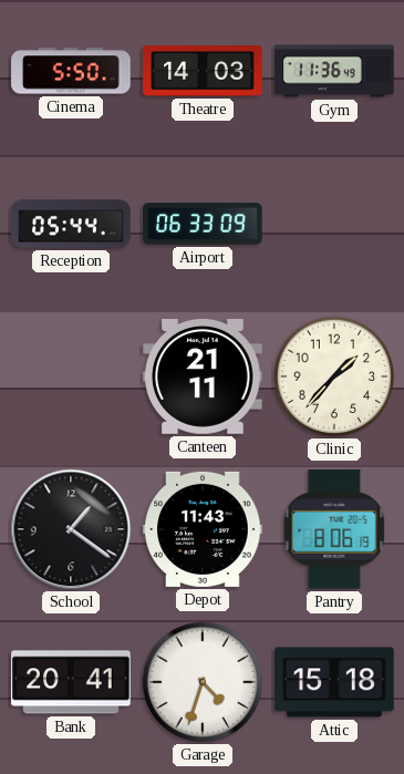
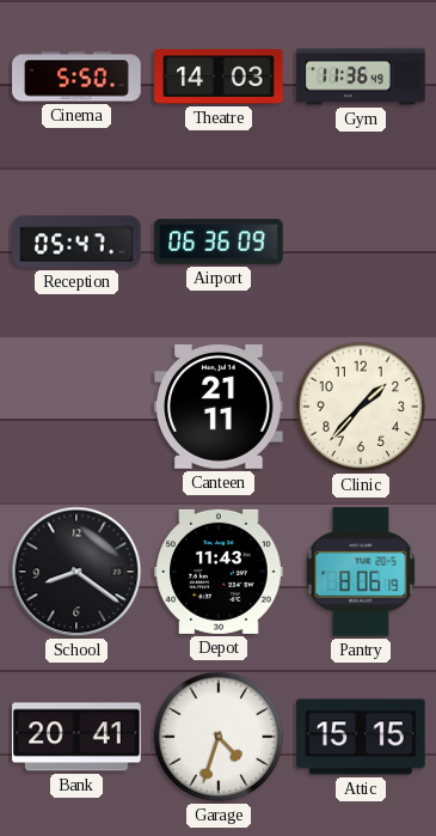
Reception: 05:44 -> 05:47 (76, 242)
Airport: 06:33 -> 06:36 (219, 242)
School: 1:21 -> 8:21 (76, 572)
Attic: 15:18 -> 15:15 (361, 737)
